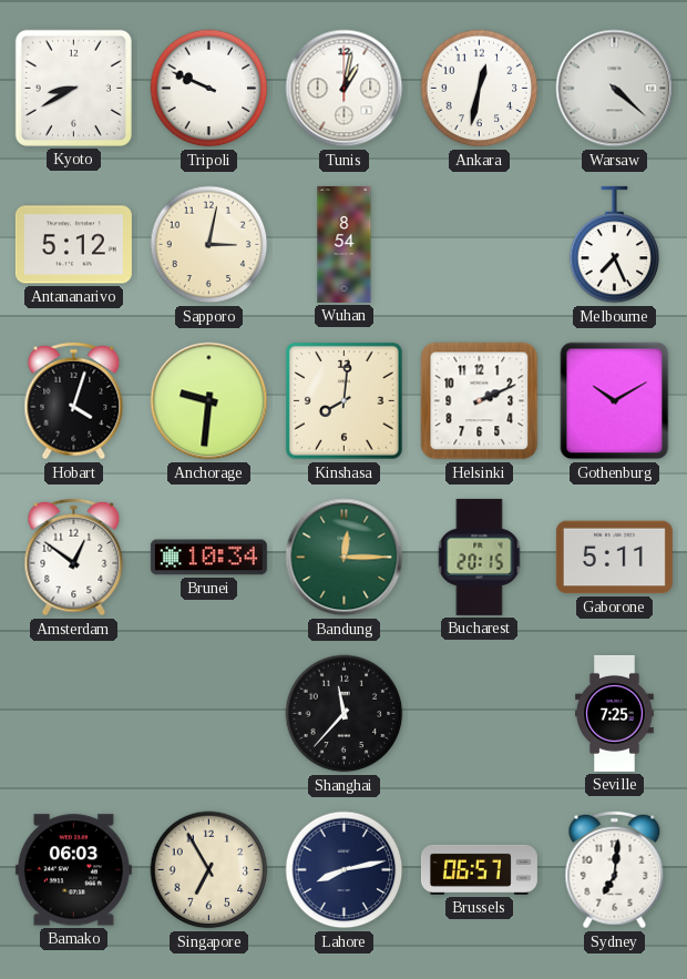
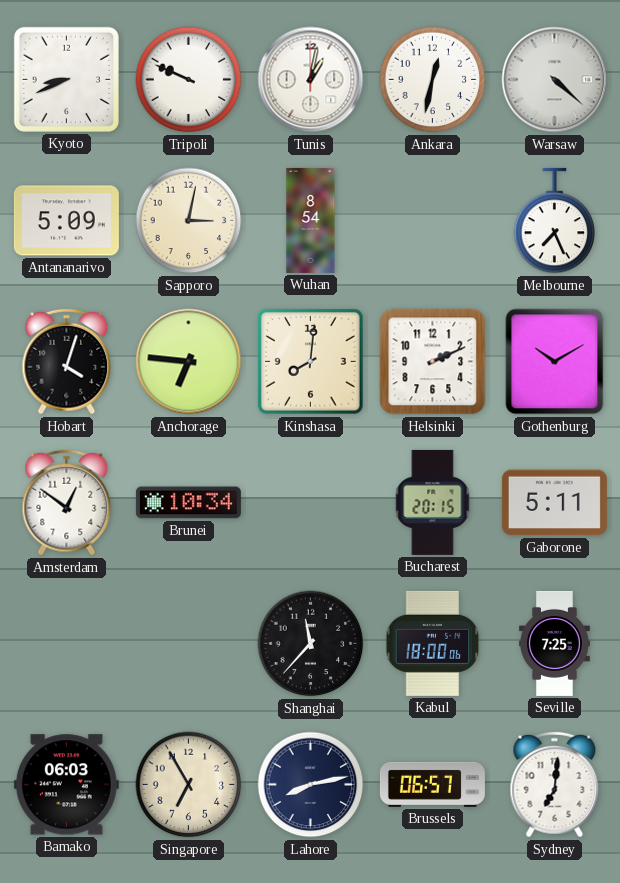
Kyoto: 8:40 -> 8:41 (66, 79)
Antananarivo: 5:12 -> 5:09 (66, 221)
Anchorage: 9:31 -> 6:46 (189, 362)
Bandung: 12:15 -> none (345, 558)
Kabul: none -> 18:00 (433, 643)
